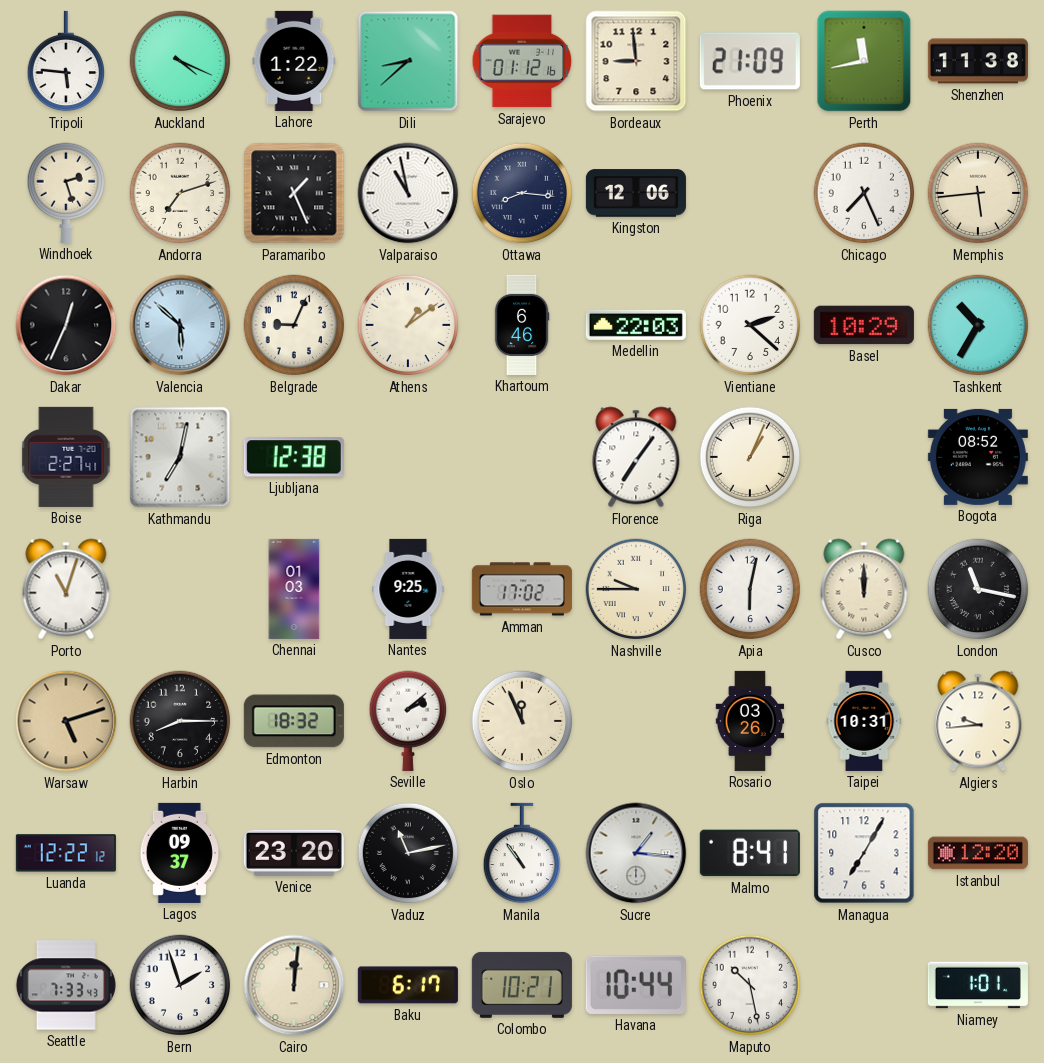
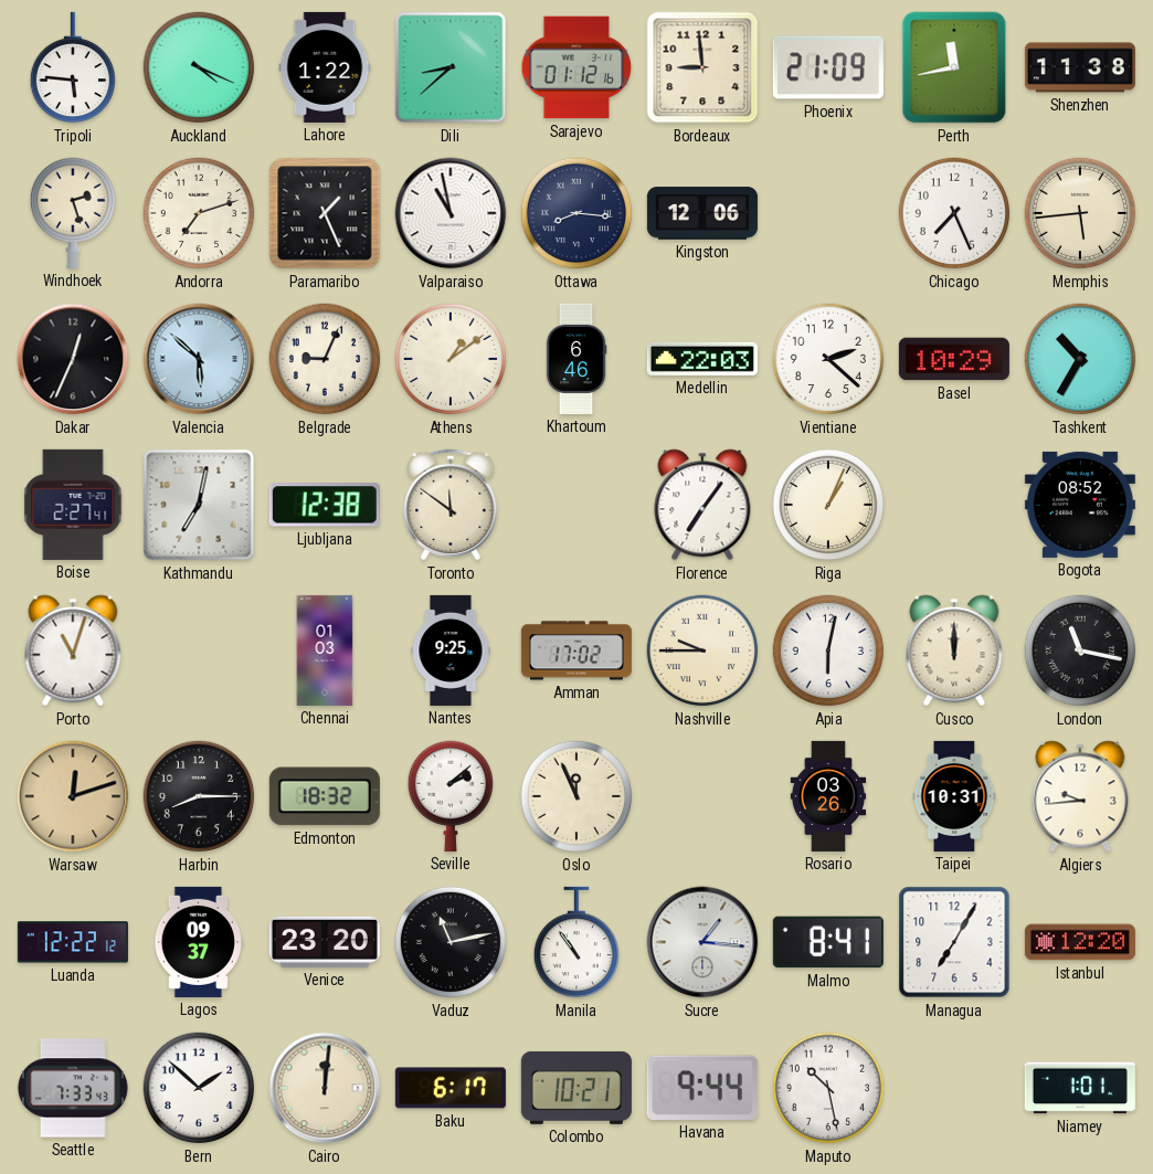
Toronto: none -> 11:51 (451, 505)
Warsaw: 5:12 -> 12:12 (73, 796)
Bern: 1:57 -> 1:52 (199, 1088)
Havana: 10:44 -> 9:44 (702, 1088)
